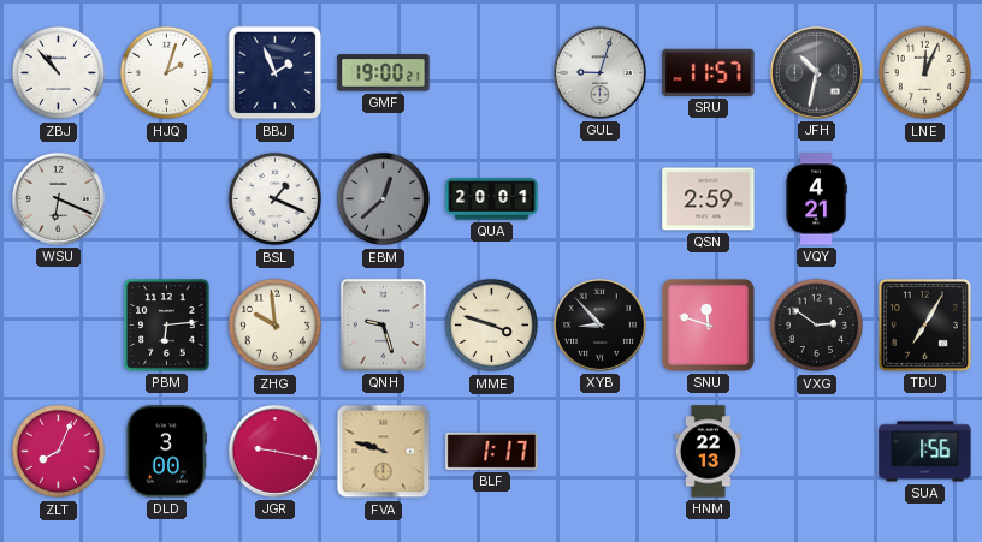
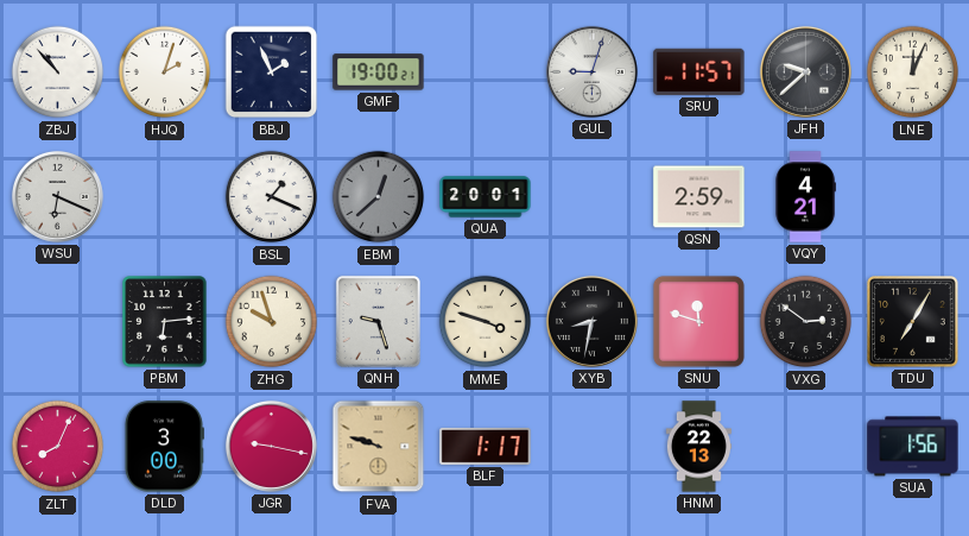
JFH: 10:32 -> 9:38 (805, 71)
ZHG: 9:59 -> 9:57 (272, 322)
XYB: 8:53 -> 8:32 (591, 321)
